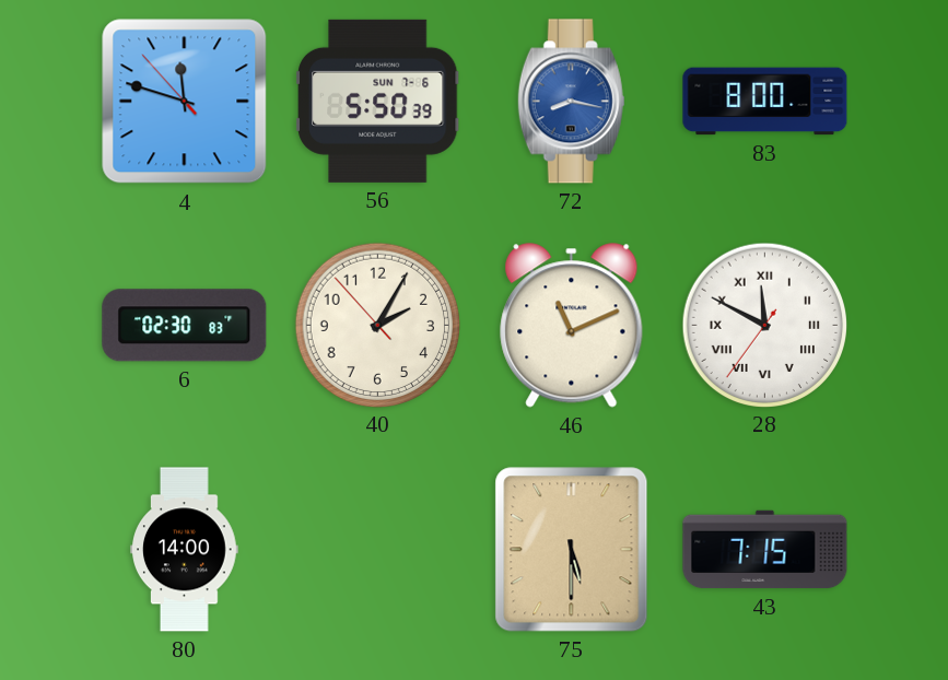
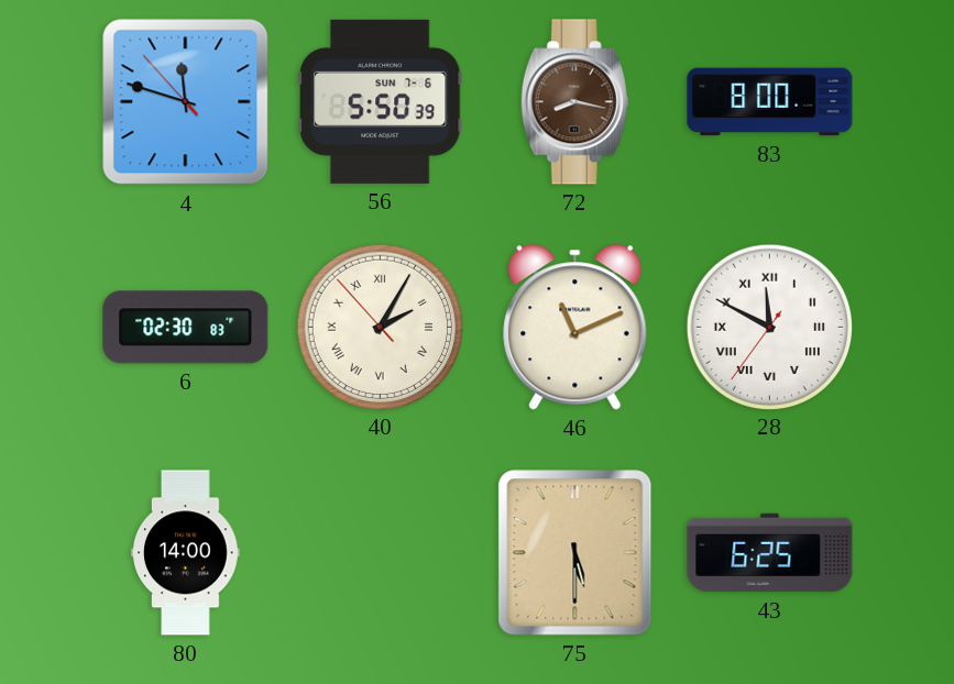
72 dial: blue -> brown (574, 102)
40 numerals: Arabic -> Roman (380, 327)
43: 7:15 -> 6:25 (770, 553)
